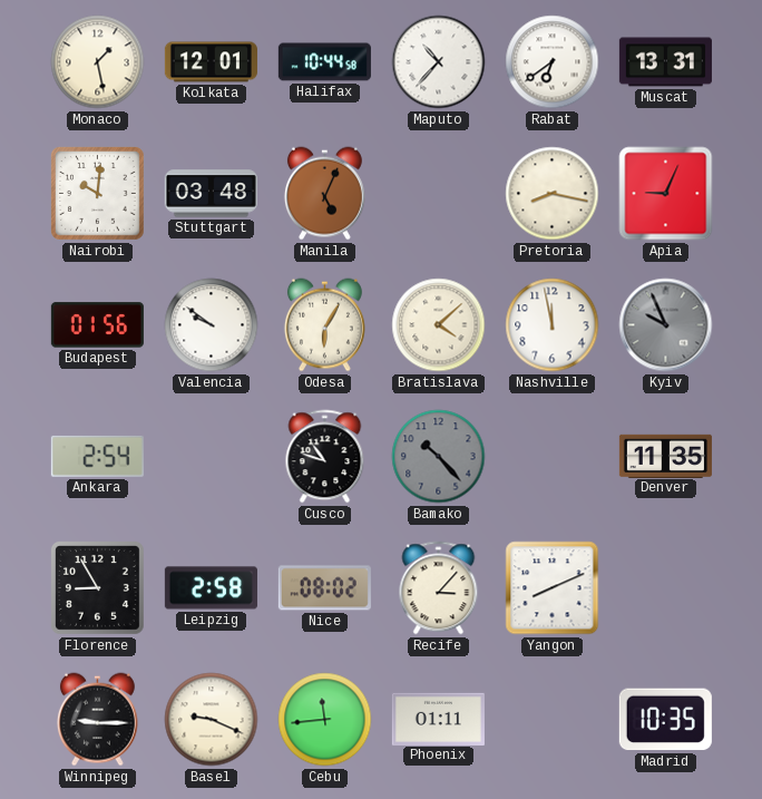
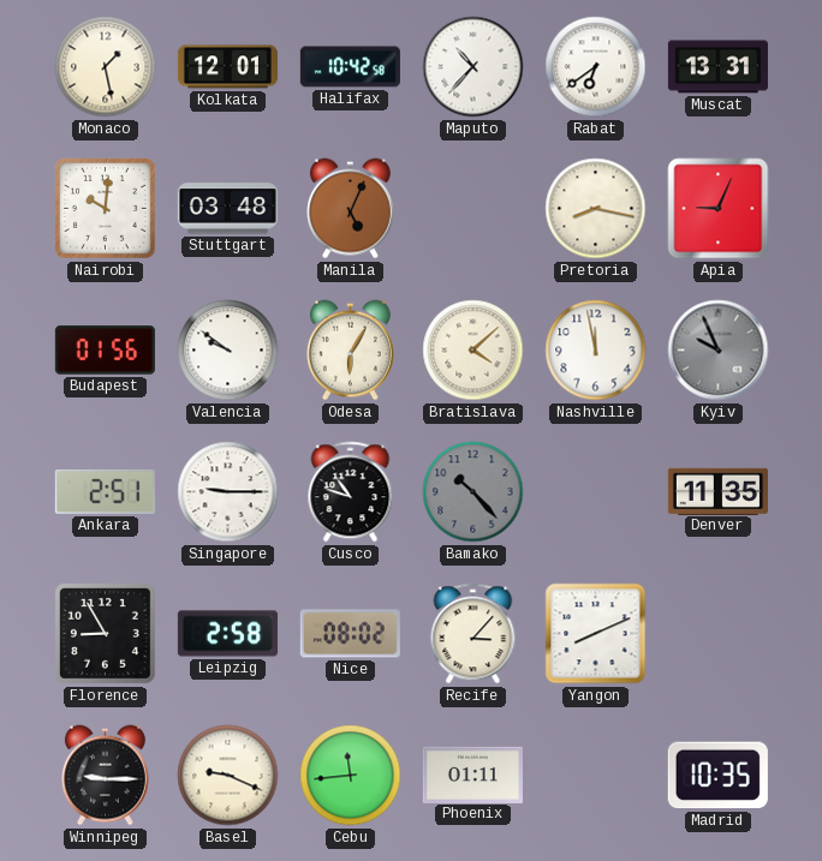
Halifax: 10:44 -> 10:42 (350, 67)
Ankara: 2:54 -> 2:51 (105, 491)
Singapore: none -> 9:15 (228, 492)
